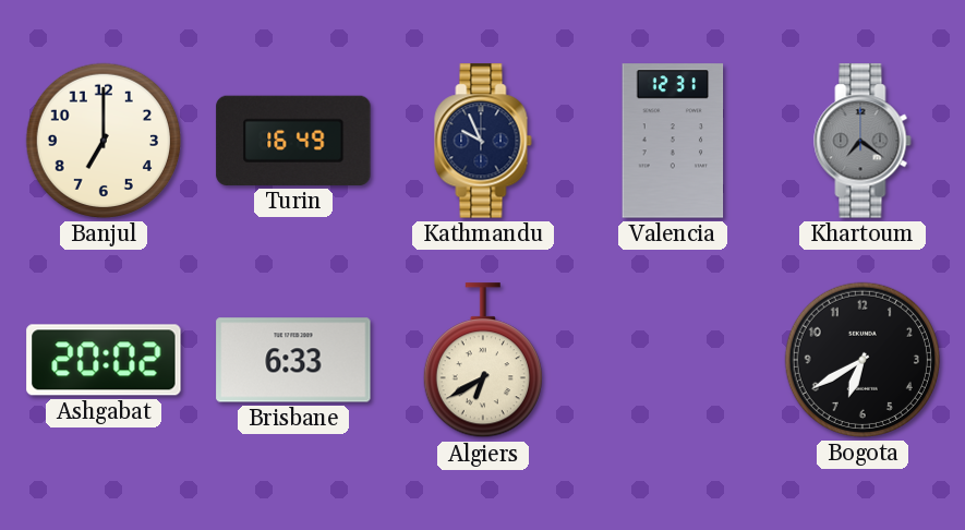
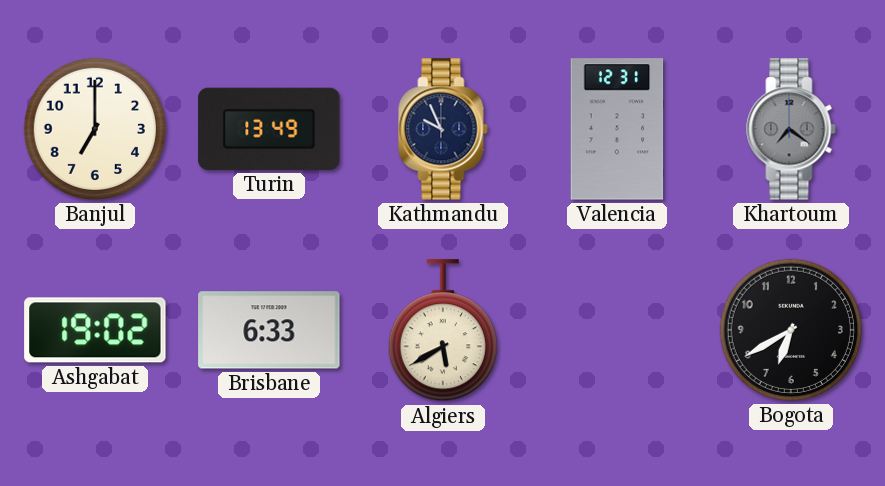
Turin: 16:49 -> 13:49 (269, 129)
Ashgabat: 20:02 -> 19:02 (95, 330)
Algiers: 6:40 -> 5:40 (443, 331)
